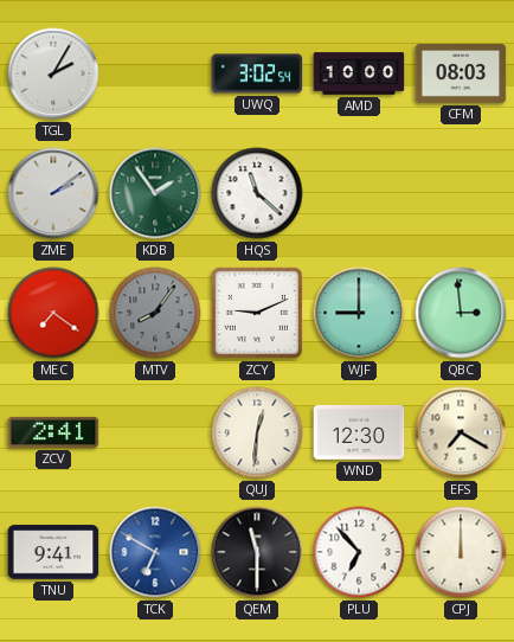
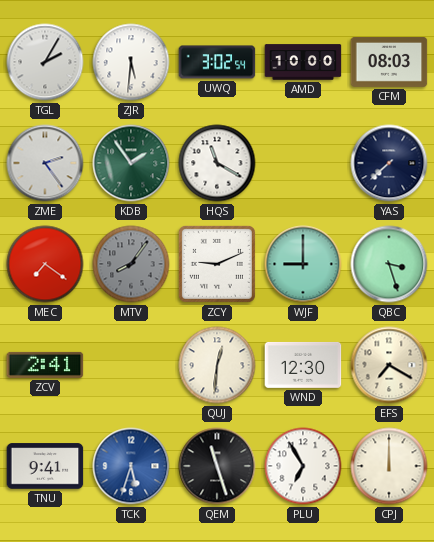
ZJR: none -> 5:31 (131, 62)
ZME: 2:09 -> 2:24 (45, 163)
HQS: 11:22 -> 11:20 (217, 163)
YAS: none -> 7:38 (389, 163)
QBC: 2:59 -> 3:27 (389, 264)
TCK: 6:50 -> 5:33 (131, 466)
QEM: 11:30 -> 11:27 (217, 466)
PLU: 6:53 -> 6:55 (303, 466)
